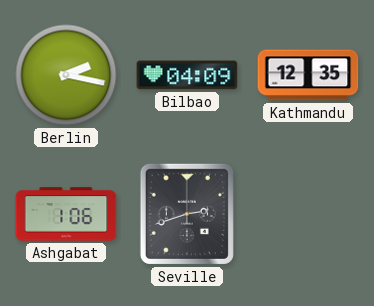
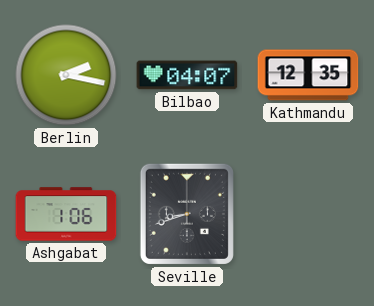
Bilbao: 04:09 -> 04:07 (187, 75)
Seville: 2:42 -> 8:42 (187, 214)
